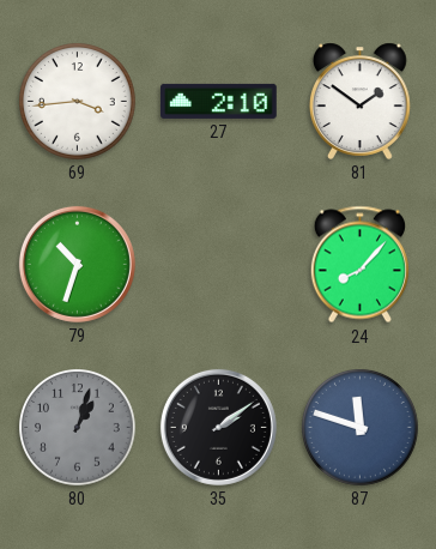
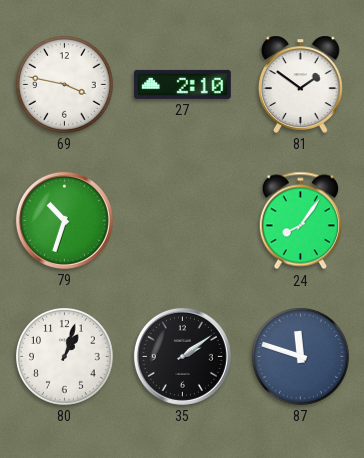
69: 3:44 -> 3:47 (65, 85)
24: 8:07 -> 8:06 (300, 221)
80 dial: grey -> white (65, 357)
